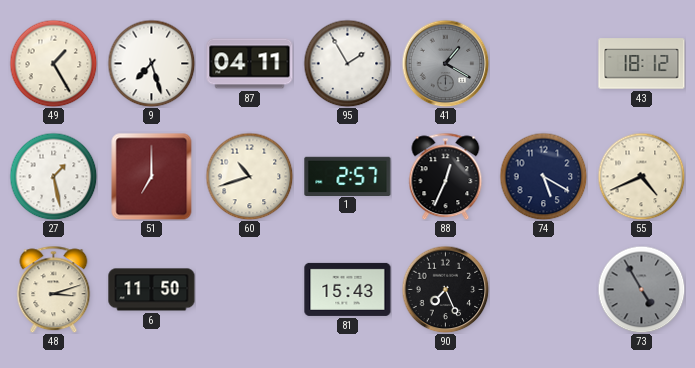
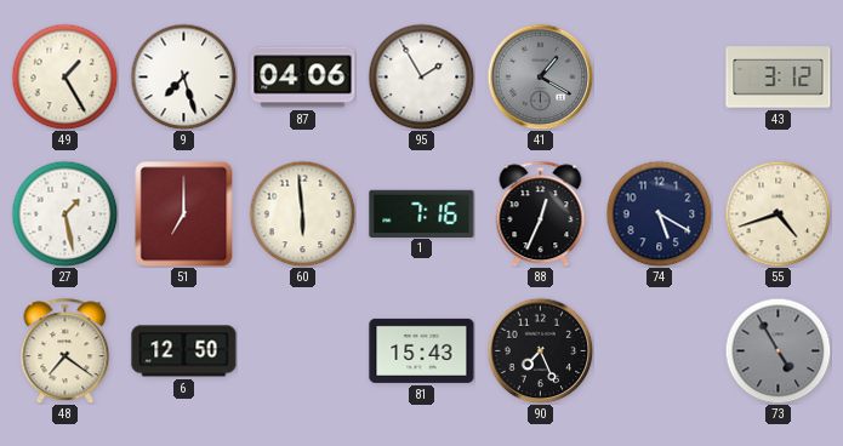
87: 04:11 -> 04:06 (303, 78)
43: 18:12 -> 3:12 (779, 78)
60: 10:42 -> 5:59 (302, 213)
1: 2:57 -> 7:16 (422, 213)
55: 4:41 -> 4:42 (778, 213)
48: 3:12 -> 7:21 (65, 350)
6: 11:50 -> 12:50 (184, 351)
